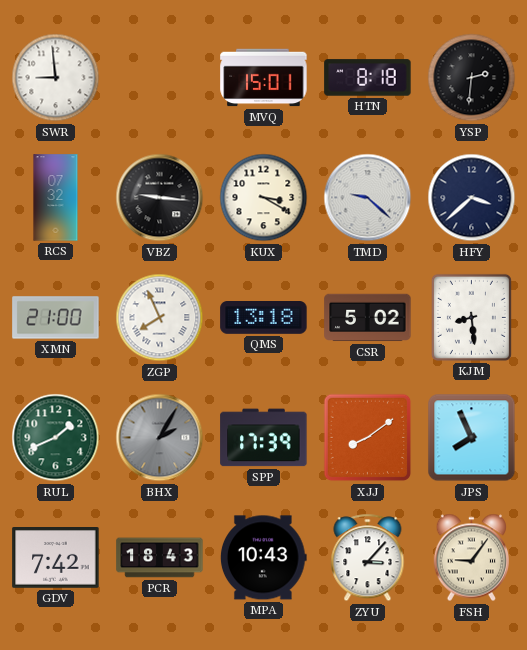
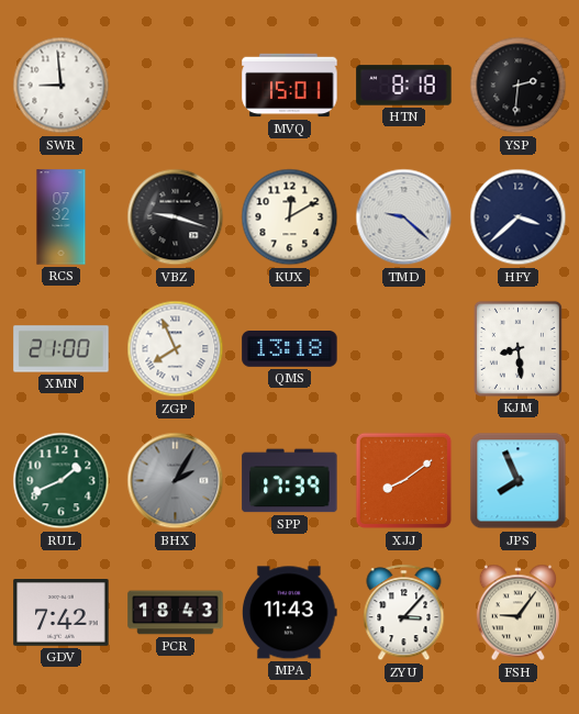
VBZ: 9:16 -> 9:18 (176, 217)
KUX: 3:20 -> 12:10 (290, 217)
CSR: 5:02 -> none (368, 318)
MPA: 10:43 -> 11:43 (290, 613)
